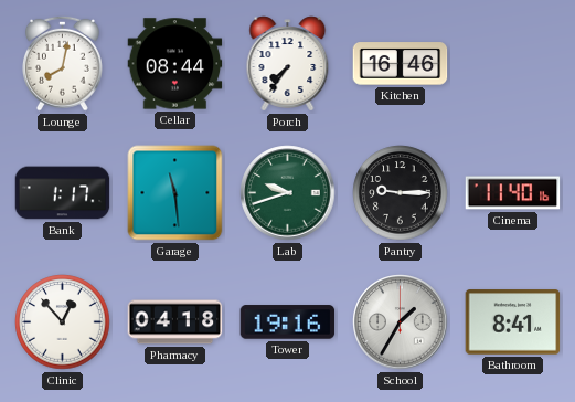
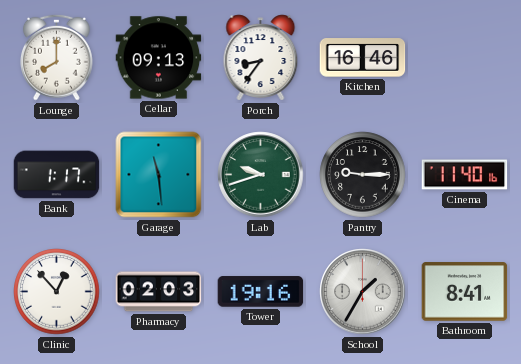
Lounge: 8:02 -> 8:00 (57, 57)
Cellar: 08:44 -> 09:13 (159, 58)
Porch: 7:36 -> 8:36 (261, 58)
Pharmacy: 04:18 -> 02:03 (159, 292)
